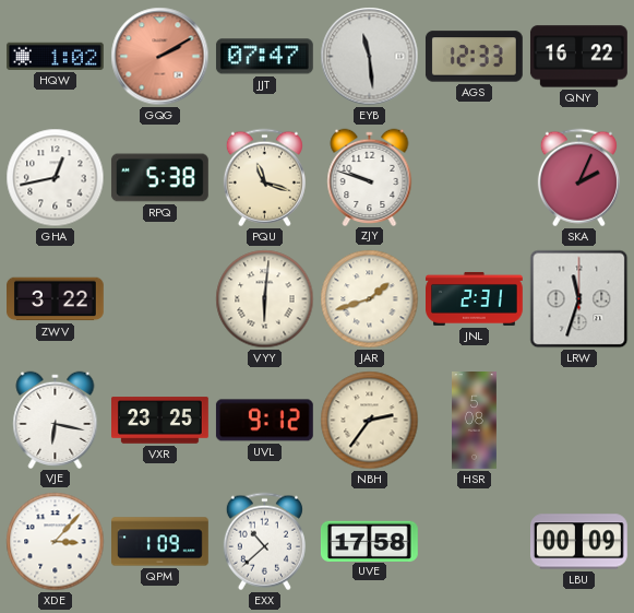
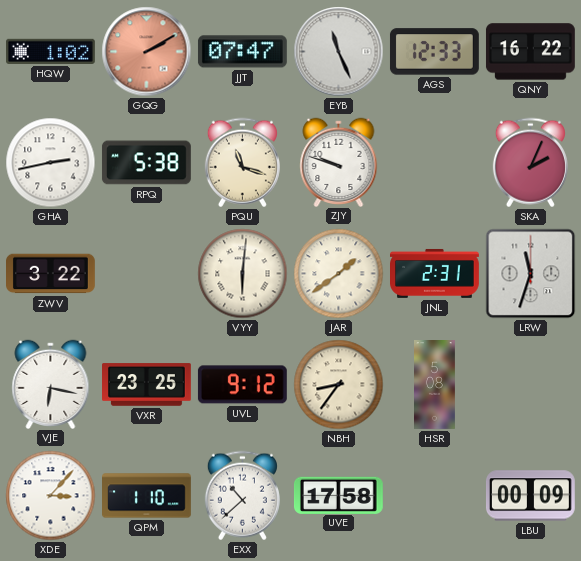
EYB: 11:29 -> 11:26 (339, 52)
GHA: 12:43 -> 2:43 (51, 163)
JAR: 1:42 -> 1:39 (339, 274)
NBH: 2:36 -> 8:36 (339, 385)
QPM: 1:09 -> 1:10 (147, 496)
